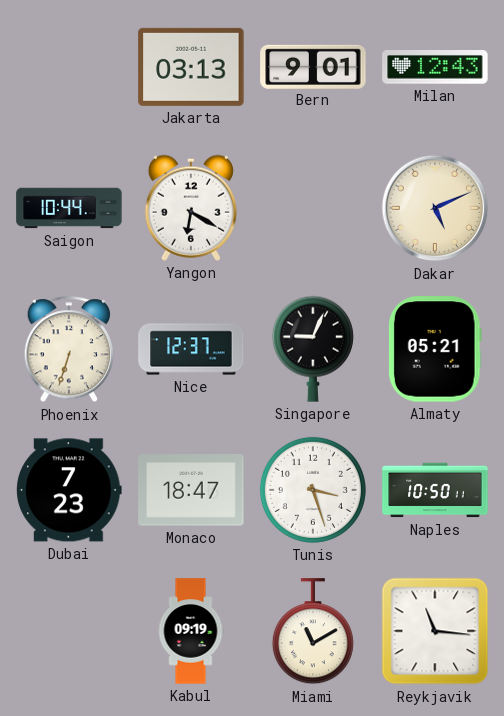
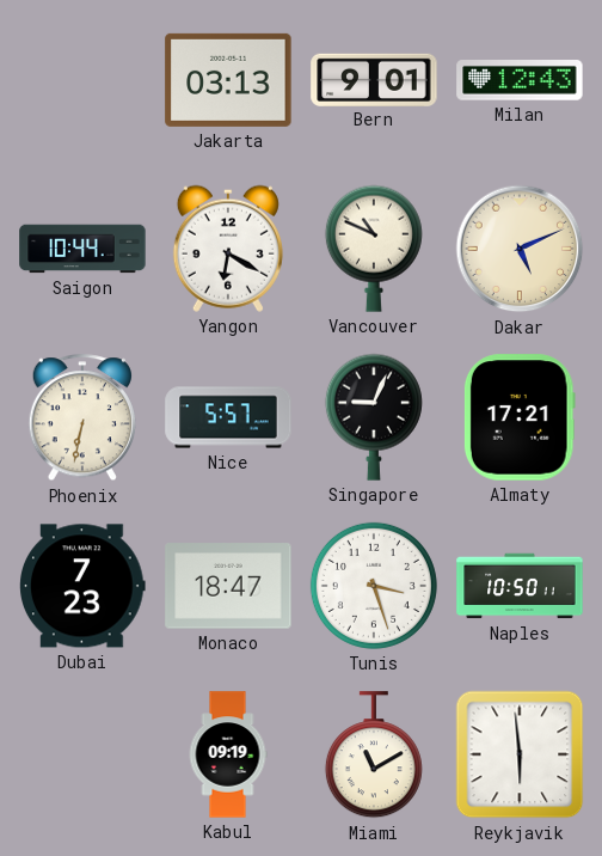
Vancouver: none -> 10:49 (374, 249)
Phoenix: 6:33 -> 6:32 (81, 418)
Nice: 12:37 -> 5:57 (228, 417)
Almaty: 05:21 -> 17:21 (520, 417)
Reykjavik: 11:16 -> 5:59 (520, 754)
